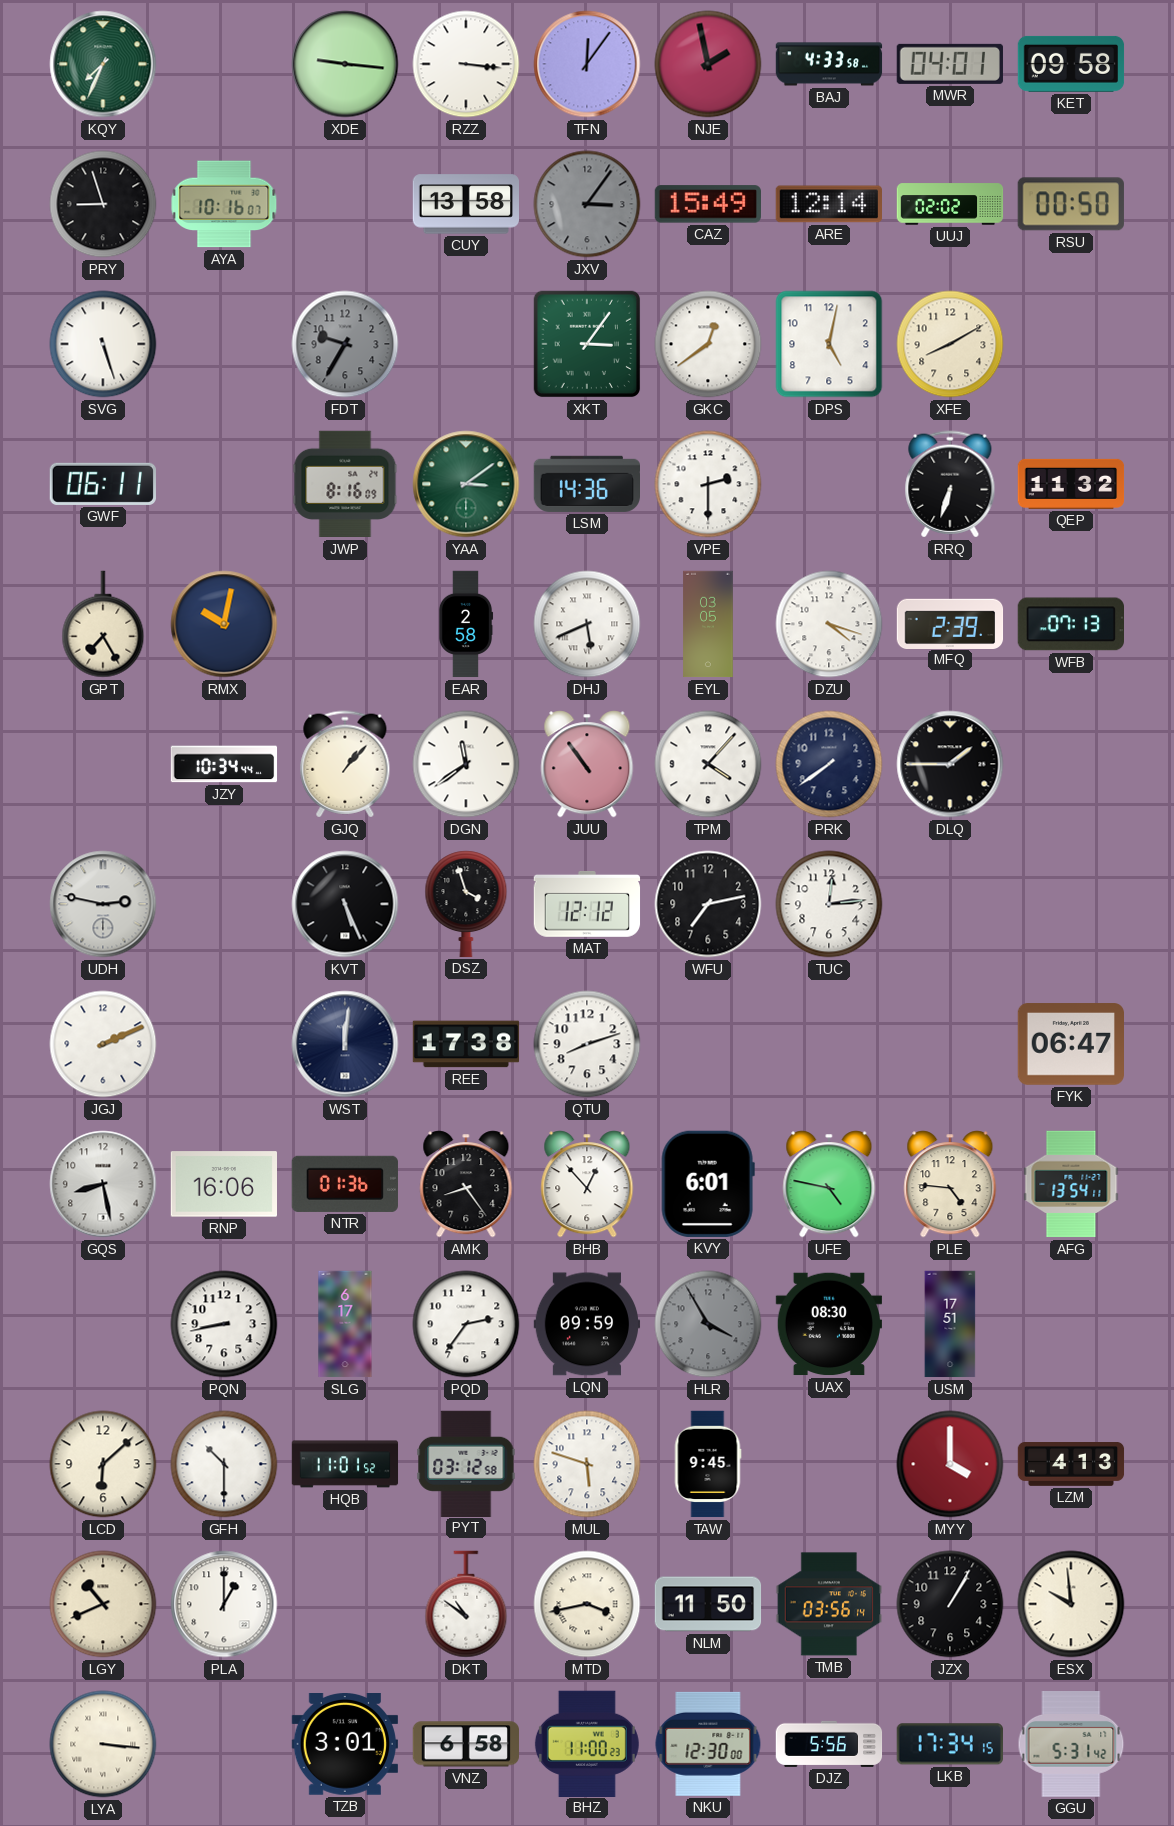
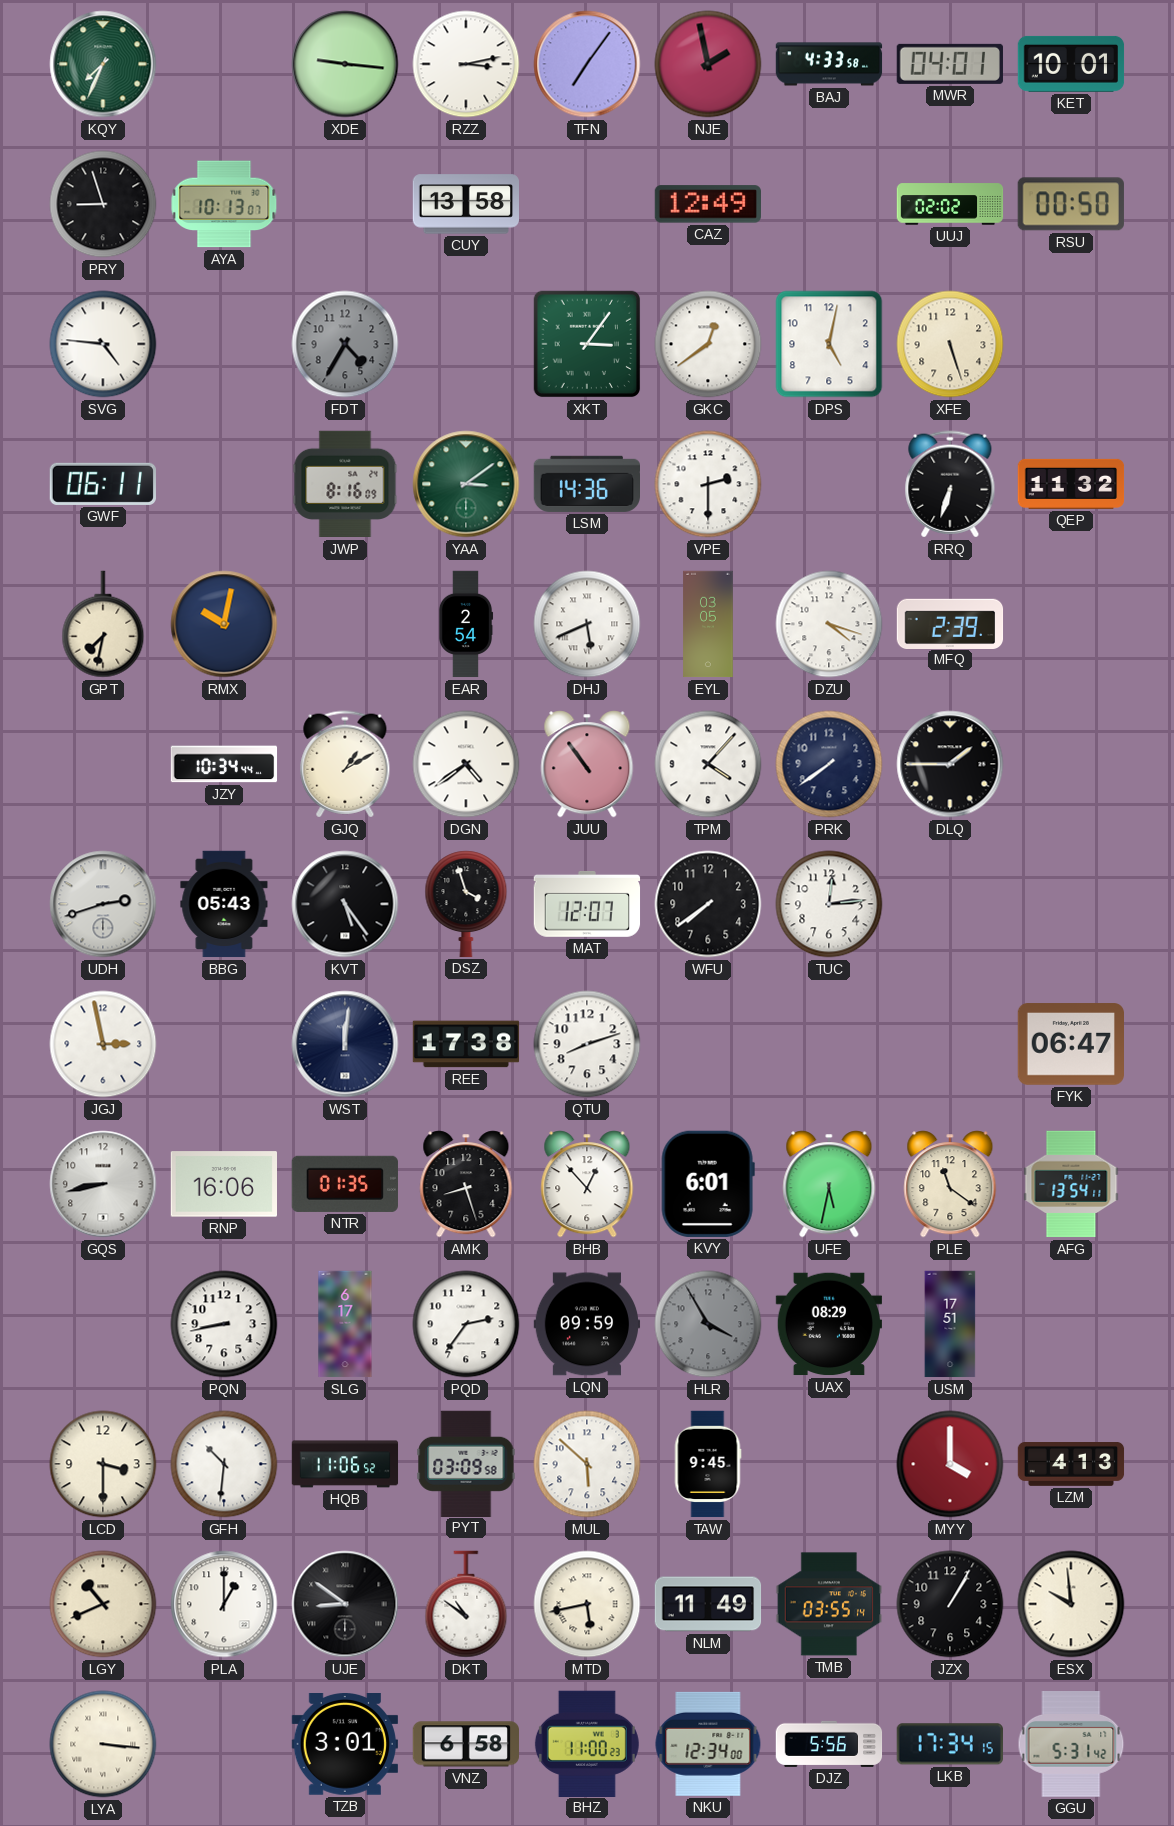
RZZ: 3:16 -> 3:13 (466, 64)
TFN: 12:06 -> 7:06 (587, 64)
KET: 09:58 -> 10:01 (1071, 64)
AYA: 10:16 -> 10:13 (224, 204)
JXV: 3:06 -> none (587, 204)
CAZ: 15:49 -> 12:49 (707, 204)
ARE: 12:14 -> none (828, 204)
SVG: 5:27 -> 4:46 (103, 344)
FDT: 9:35 -> 4:35 (345, 344)
XFE: 8:10 -> 5:27 (950, 344)
GPT: 7:25 -> 7:32 (103, 624)
EAR: 2:58 -> 2:54 (466, 624)
WFB: 07:13 -> none (1070, 624)
GJQ: 1:07 -> 1:10 (345, 764)
DGN: 11:39 -> 4:39 (466, 764)
UDH: 2:47 -> 2:42 (103, 904)
BBG: none -> 05:43 (224, 904)
KVT: 5:26 -> 5:24 (345, 904)
MAT: 12:12 -> 12:07 (587, 904)
WFU: 7:13 -> 7:39 (708, 904)
JGJ: 2:11 -> 2:58 (103, 1044)
GQS: 8:28 -> 8:43 (103, 1184)
NTR: 01:36 -> 01:35 (344, 1184)
AMK: 8:24 -> 8:27 (466, 1184)
UFE: 4:47 -> 5:32 (829, 1184)
PLE: 4:46 -> 11:21 (950, 1184)
UAX: 08:30 -> 08:29 (828, 1324)
LCD: 6:08 -> 3:30 (103, 1464)
GFH: 10:30 -> 10:31 (224, 1464)
HQB: 11:01 -> 11:06 (345, 1464)
PYT: 03:12 -> 03:09 (466, 1463)
MUL: 5:48 -> 5:52 (587, 1464)
UJE: none -> 8:51 (345, 1604)
MTD: 3:43 -> 5:43 (587, 1604)
NLM: 11:50 -> 11:49 (708, 1604)
TMB: 03:56 -> 03:55 (828, 1604)
NKU: 12:30 -> 12:34 (708, 1744)
